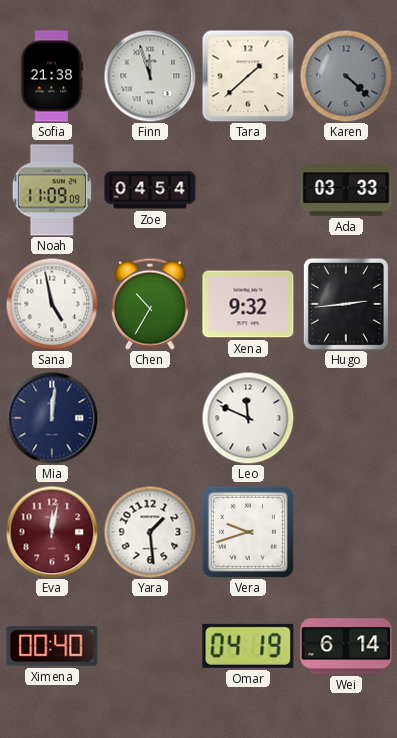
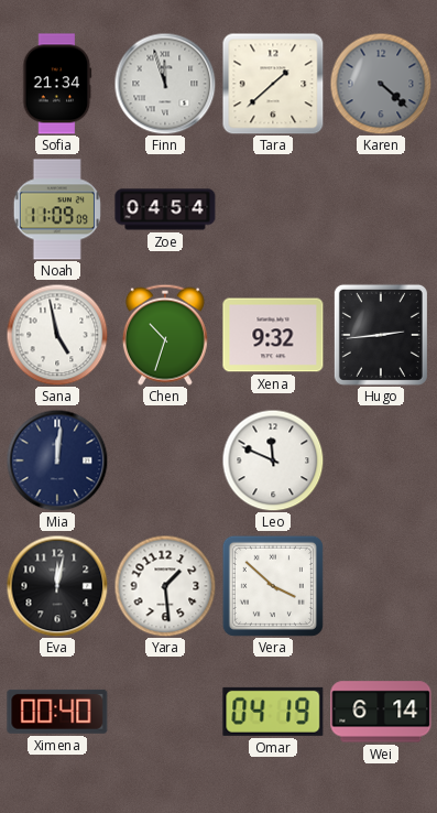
Sofia: 21:38 -> 21:34 (57, 84)
Ada: 03:33 -> none (346, 190)
Chen: 10:35 -> 10:33 (165, 335)
Eva dial: burgundy -> black (57, 586)
Vera: 9:42 -> 3:52 (273, 586)
